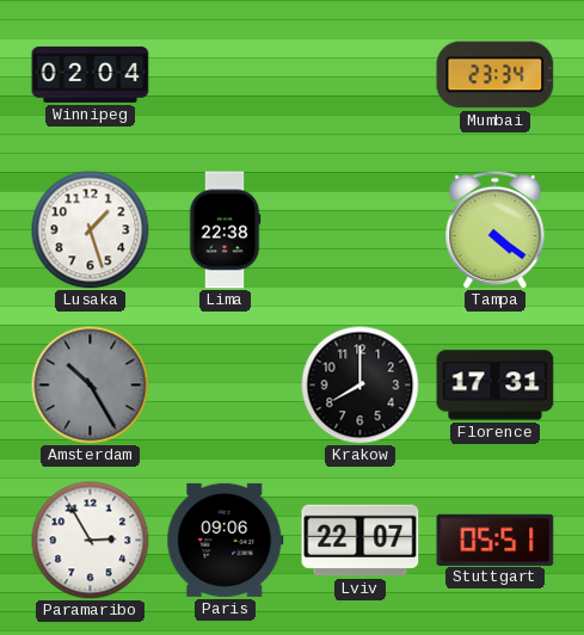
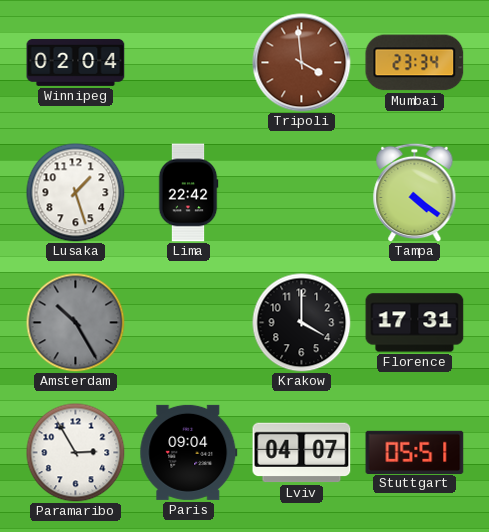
Tripoli: none -> 3:59 (302, 63)
Lima: 22:38 -> 22:42 (188, 193)
Krakow: 8:00 -> 4:00 (302, 323)
Paris: 09:06 -> 09:04 (189, 452)
Lviv: 22:07 -> 04:07 (302, 453)
